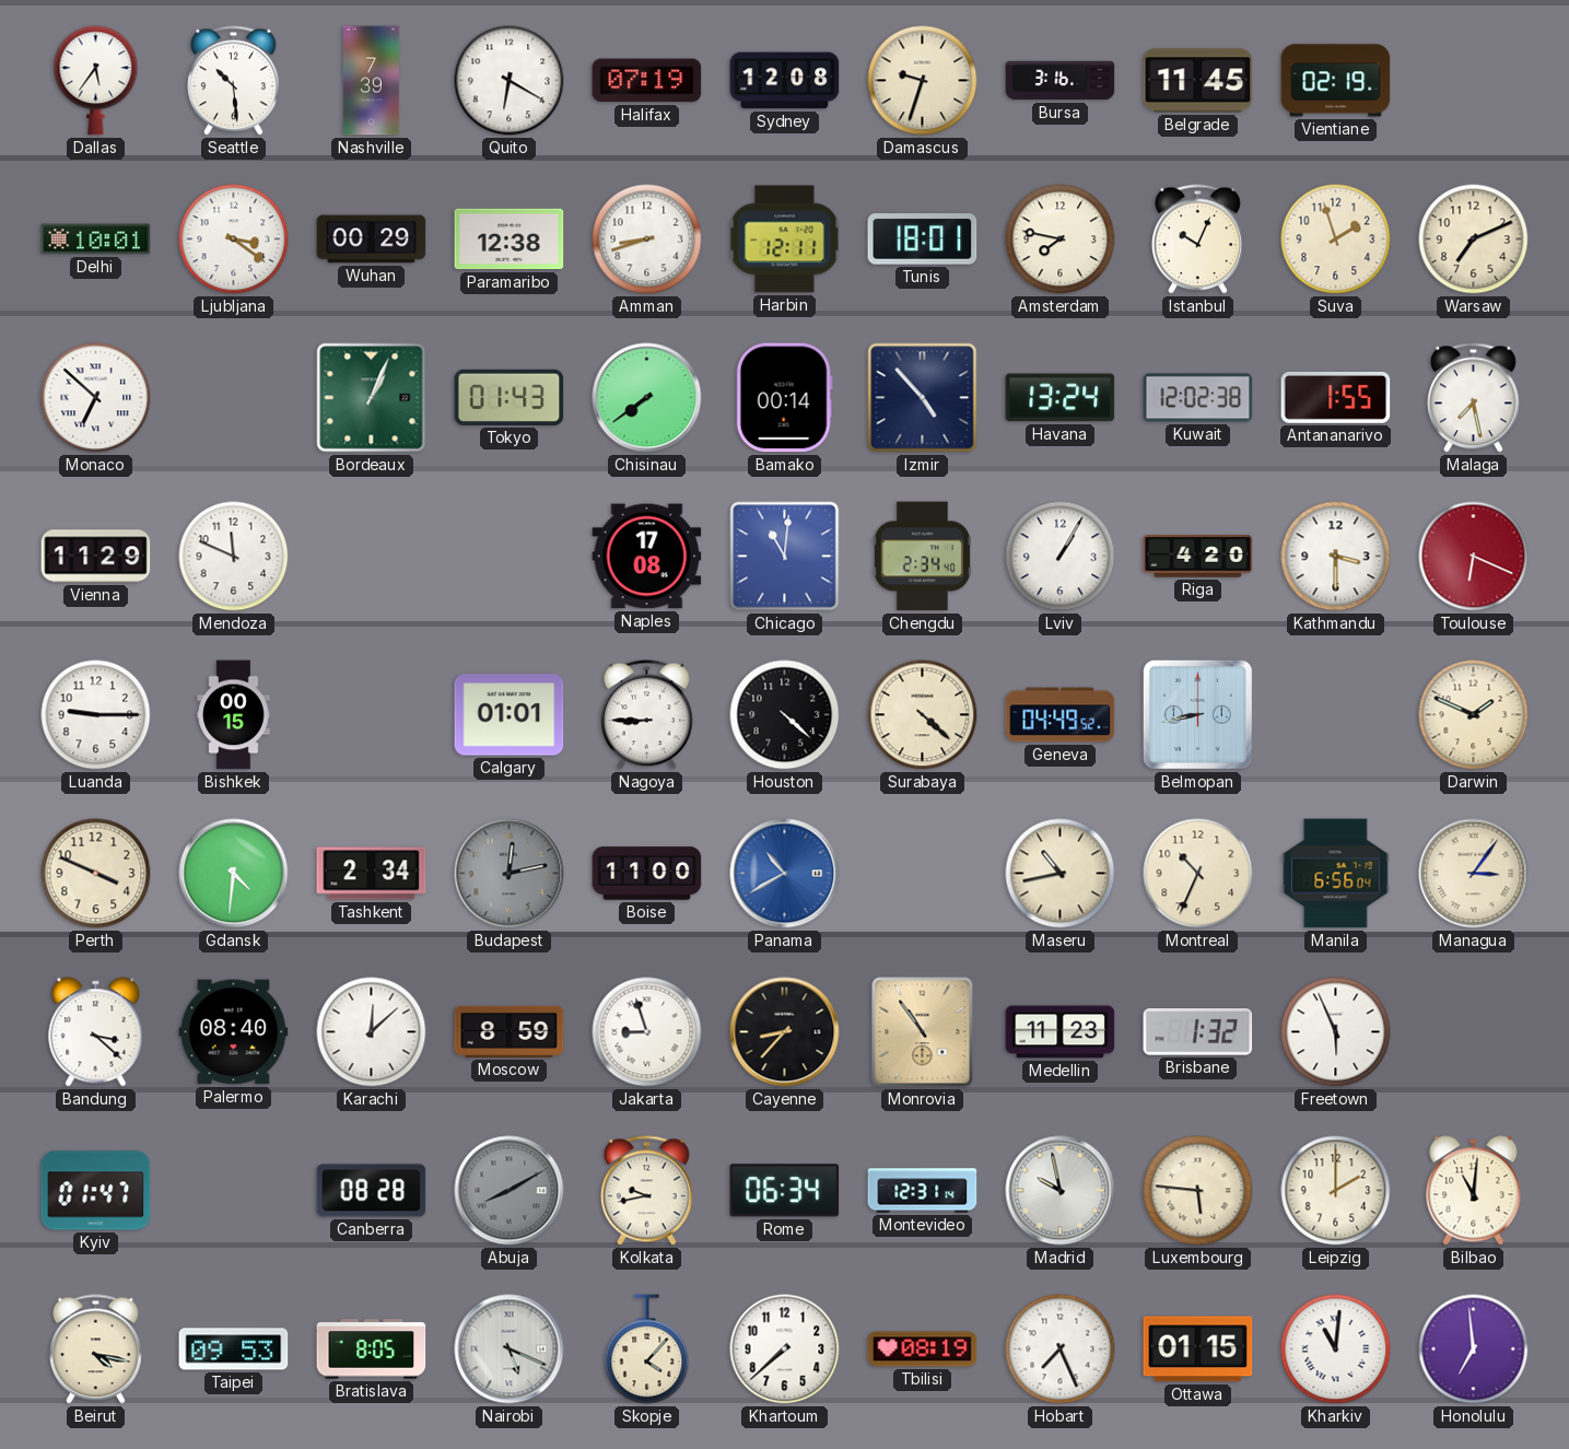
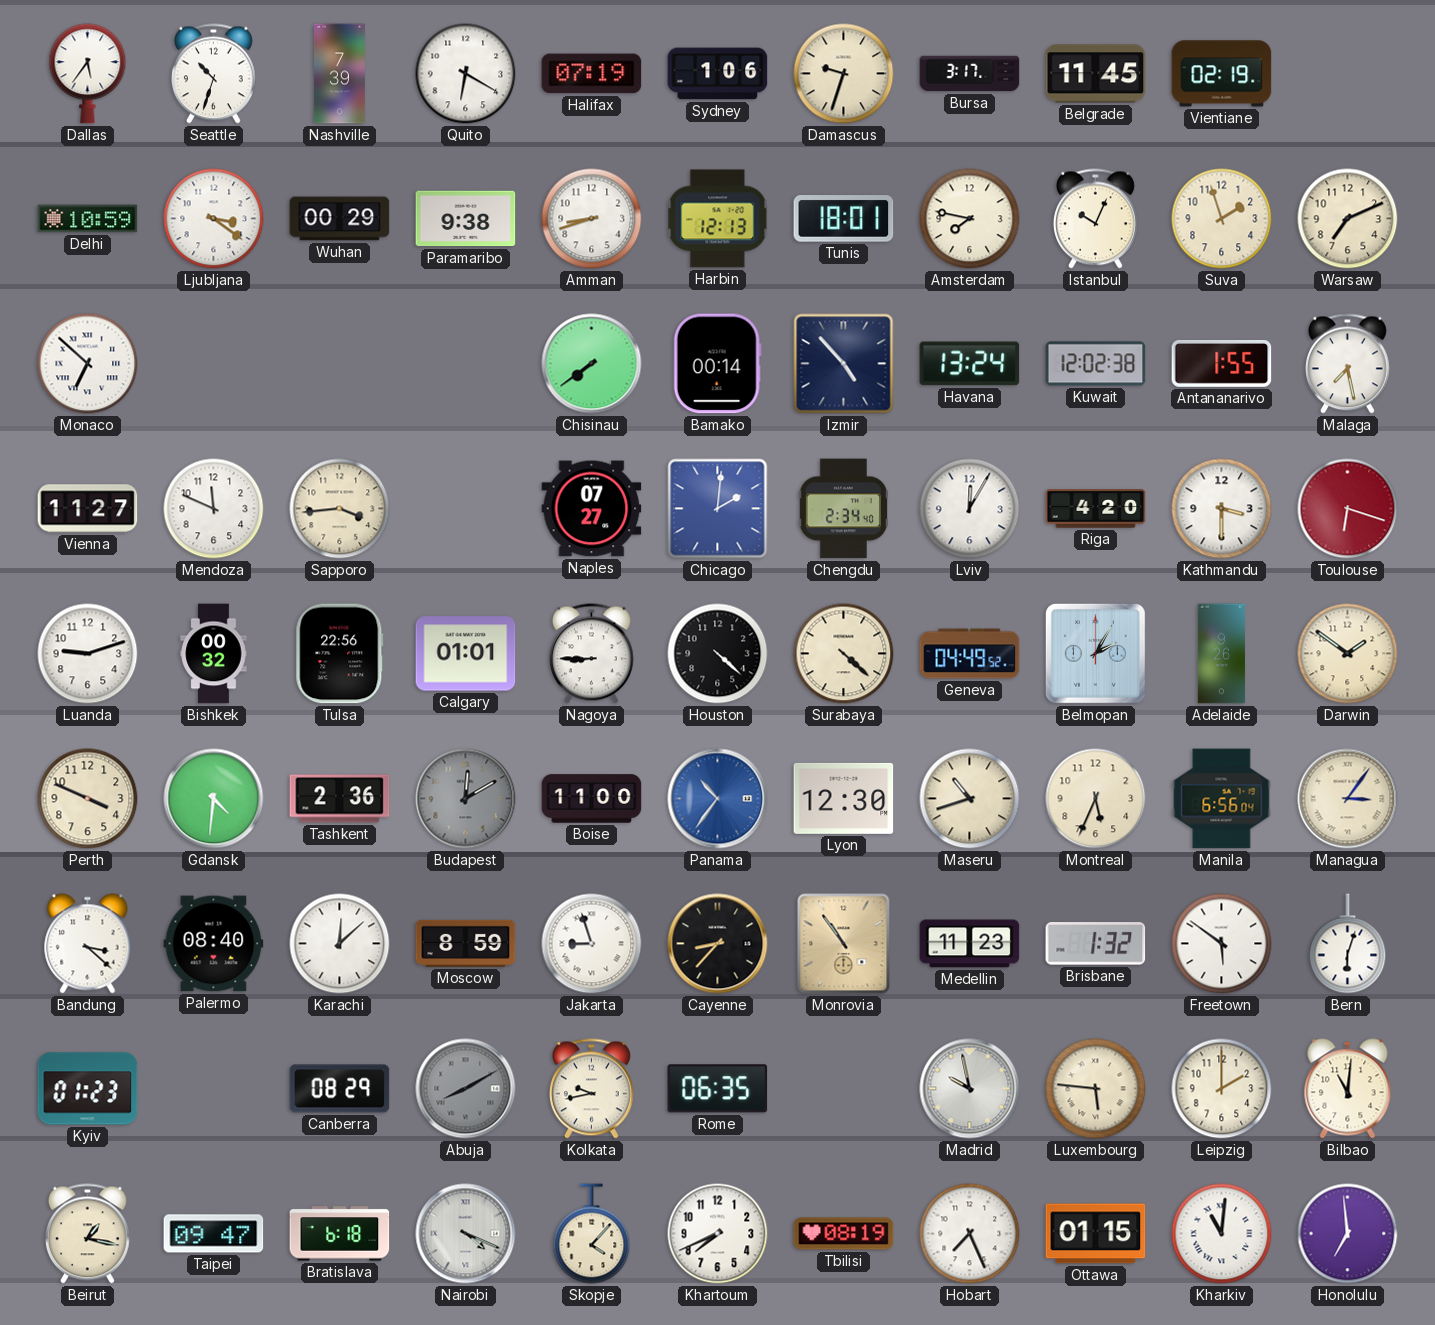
Seattle: 10:29 -> 10:33 (213, 74)
Sydney: 12:08 -> 1:06 (718, 74)
Bursa: 3:16 -> 3:17 (970, 74)
Delhi: 10:01 -> 10:59 (88, 219)
Paramaribo: 12:38 -> 9:38 (466, 219)
Harbin: 12:11 -> 12:13 (718, 219)
Bordeaux: 1:04 -> none (372, 398)
Tokyo: 01:43 -> none (510, 397)
Vienna: 11:29 -> 11:27 (88, 509)
Sapporo: none -> 3:44 (340, 509)
Naples: 17:08 -> 07:27 (592, 509)
Chicago: 11:01 -> 2:01 (718, 509)
Lviv: 1:05 -> 12:05 (970, 509)
Toulouse: 6:19 -> 6:18 (1348, 509)
Luanda: 9:15 -> 9:12 (88, 654)
Bishkek: 00:15 -> 00:32 (214, 654)
Tulsa: none -> 22:56 (340, 654)
Belmopan: 8:43 -> 2:05 (1095, 653)
Adelaide: none -> 9:26 (1221, 654)
Darwin: 1:49 -> 1:51 (1348, 654)
Tashkent: 2:34 -> 2:36 (340, 799)
Budapest: 12:13 -> 12:10 (466, 799)
Panama: 10:40 -> 10:36 (718, 799)
Lyon: none -> 12:30 (844, 798)
Maseru: 10:43 -> 10:42 (970, 799)
Montreal: 10:34 -> 5:34 (1096, 799)
Freetown: 5:56 -> 5:51 (1222, 944)
Bern: none -> 6:03 (1348, 944)
Kyiv: 01:47 -> 01:23 (88, 1089)
Canberra: 08:28 -> 08:29 (340, 1089)
Rome: 06:34 -> 06:35 (718, 1089)
Montevideo: 12:31 -> none (923, 1191)
Beirut: 4:17 -> 1:17 (87, 1234)
Taipei: 09:53 -> 09:47 (214, 1234)
Bratislava: 8:05 -> 6:18 (340, 1234)
Nairobi: 5:19 -> 4:19 (466, 1234)
Khartoum: 7:38 -> 7:41 (718, 1234)
